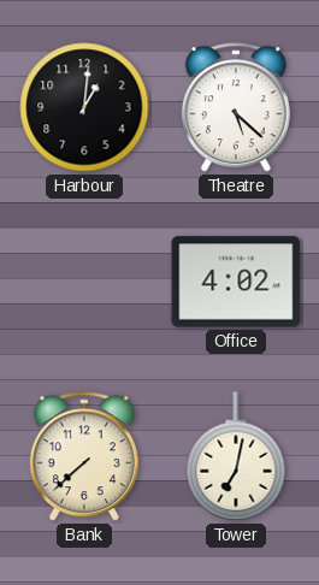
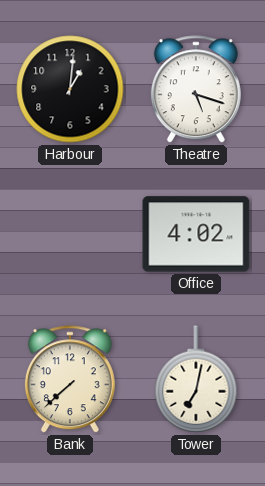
Theatre: 5:22 -> 5:18 (196, 90)
